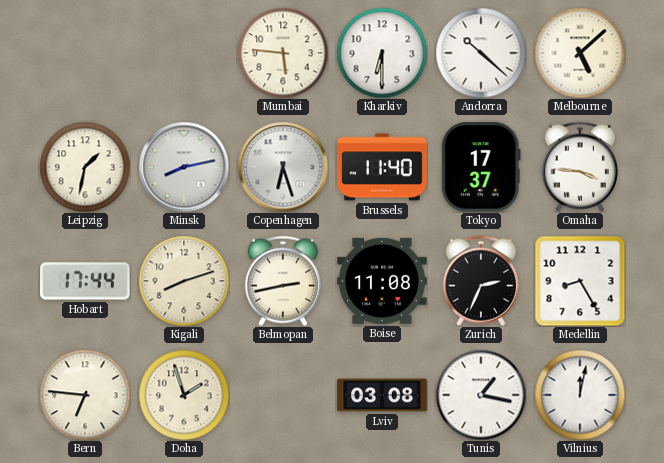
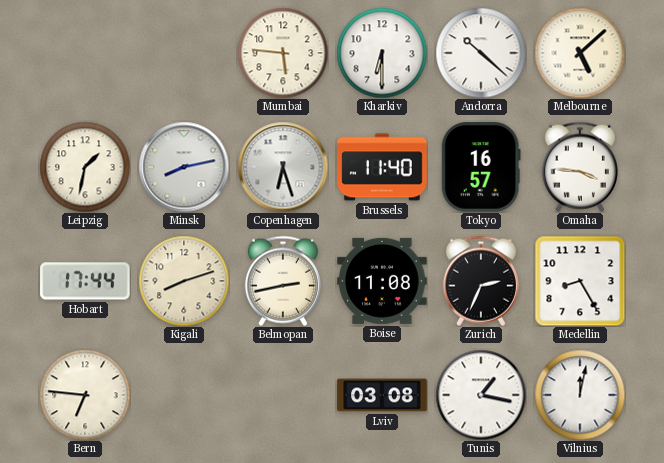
Tokyo: 17:37 -> 16:57 (481, 167)
Doha: 1:57 -> none (184, 395)
